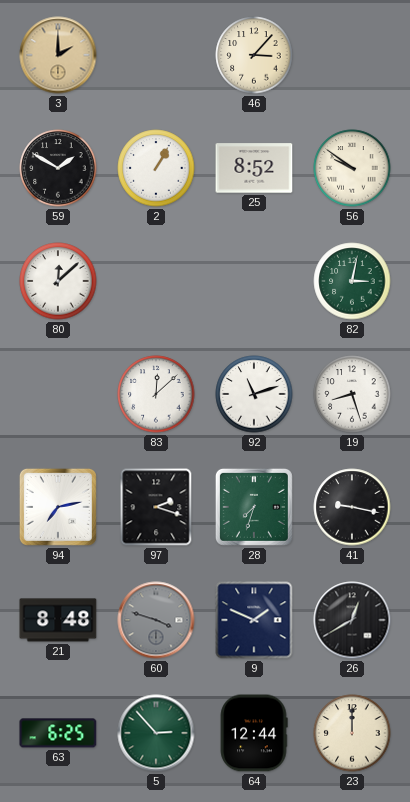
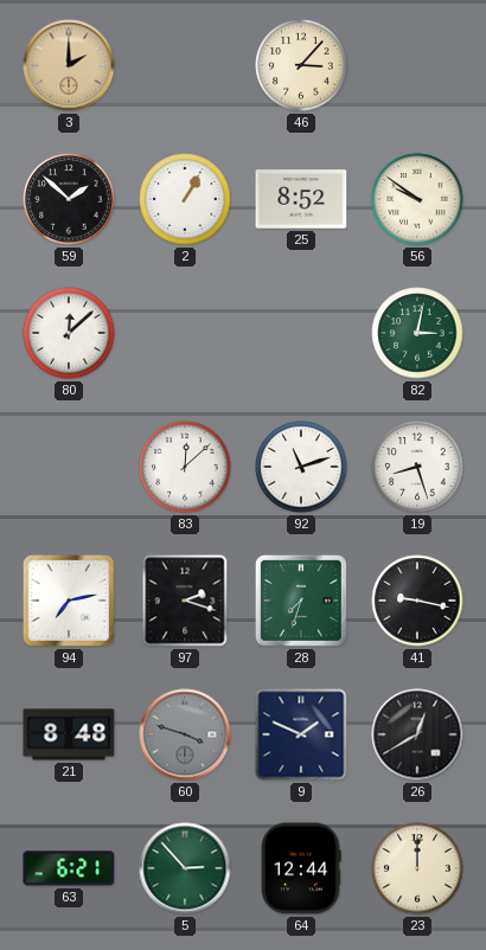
59: 1:50 -> 1:52 (69, 199)
63: 6:25 -> 6:21 (69, 868)
